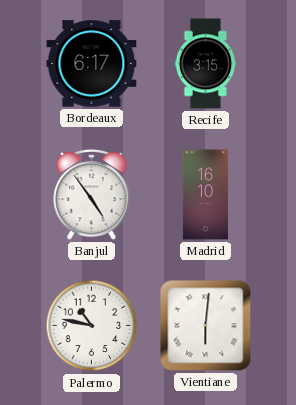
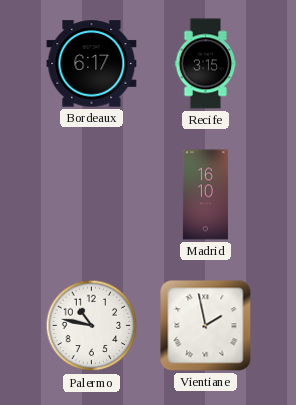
Banjul: 4:54 -> none (92, 194)
Vientiane: 6:01 -> 1:58 (206, 326)
